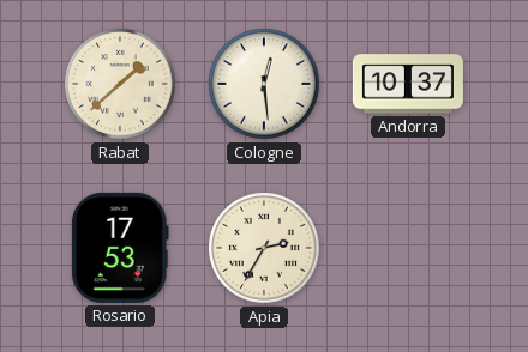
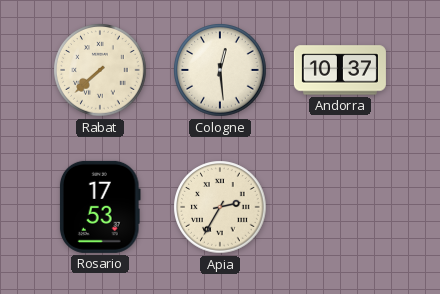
Rabat: 1:38 -> 7:38 (100, 70)
